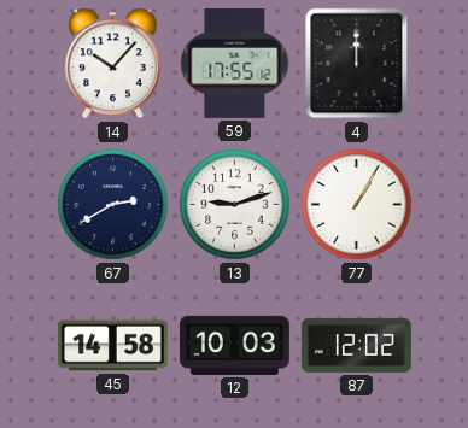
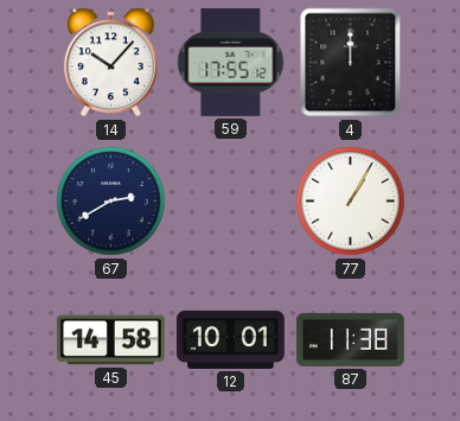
13: 9:12 -> none (235, 205)
12: 10:03 -> 10:01 (230, 339)
87: 12:02 -> 11:38 (350, 339)
